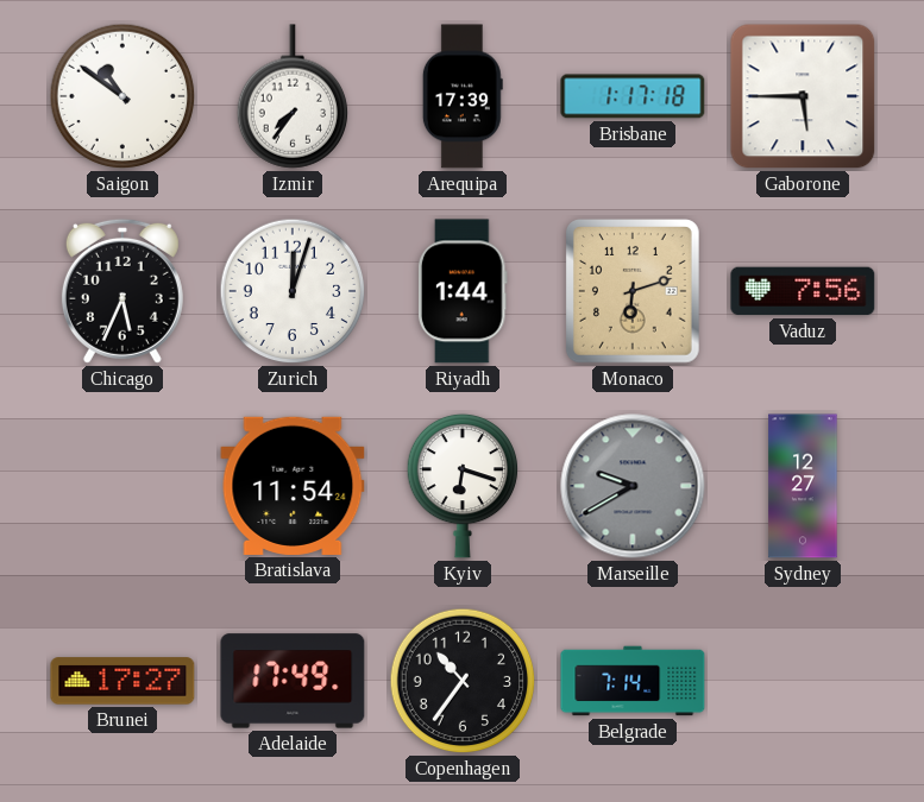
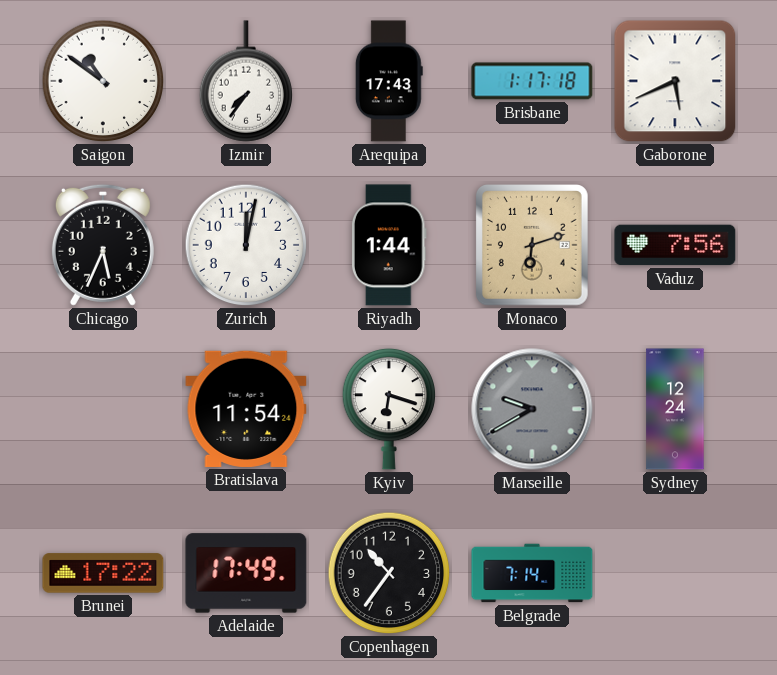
Arequipa: 17:39 -> 17:43 (389, 81)
Gaborone: 5:45 -> 5:41 (675, 81)
Zurich: 12:03 -> 12:02 (246, 245)
Sydney: 12:27 -> 12:24 (675, 409)
Brunei: 17:27 -> 17:22 (103, 573)
